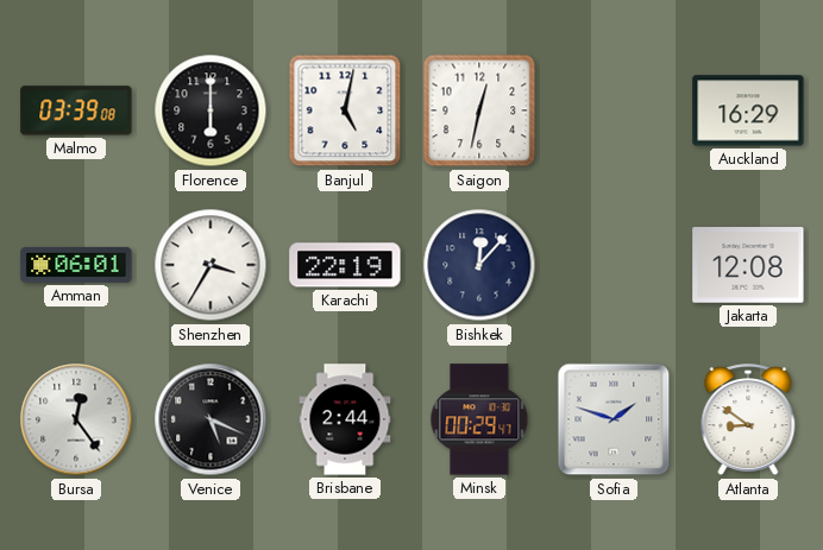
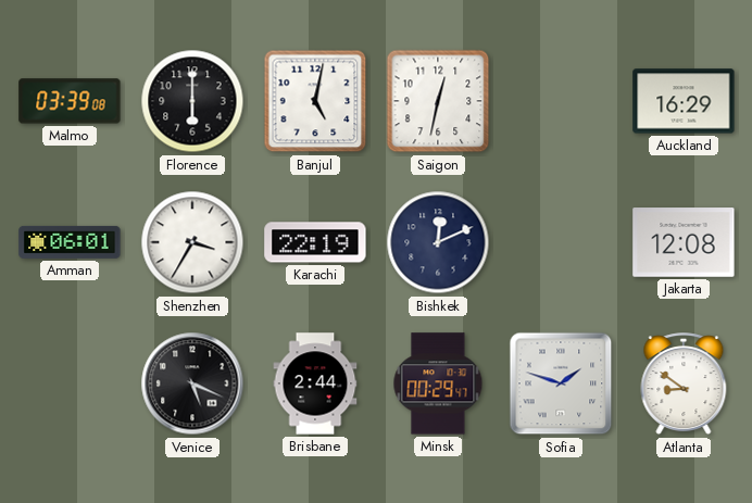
Bishkek: 12:07 -> 12:11 (438, 242)
Bursa: 12:24 -> none (76, 419)
